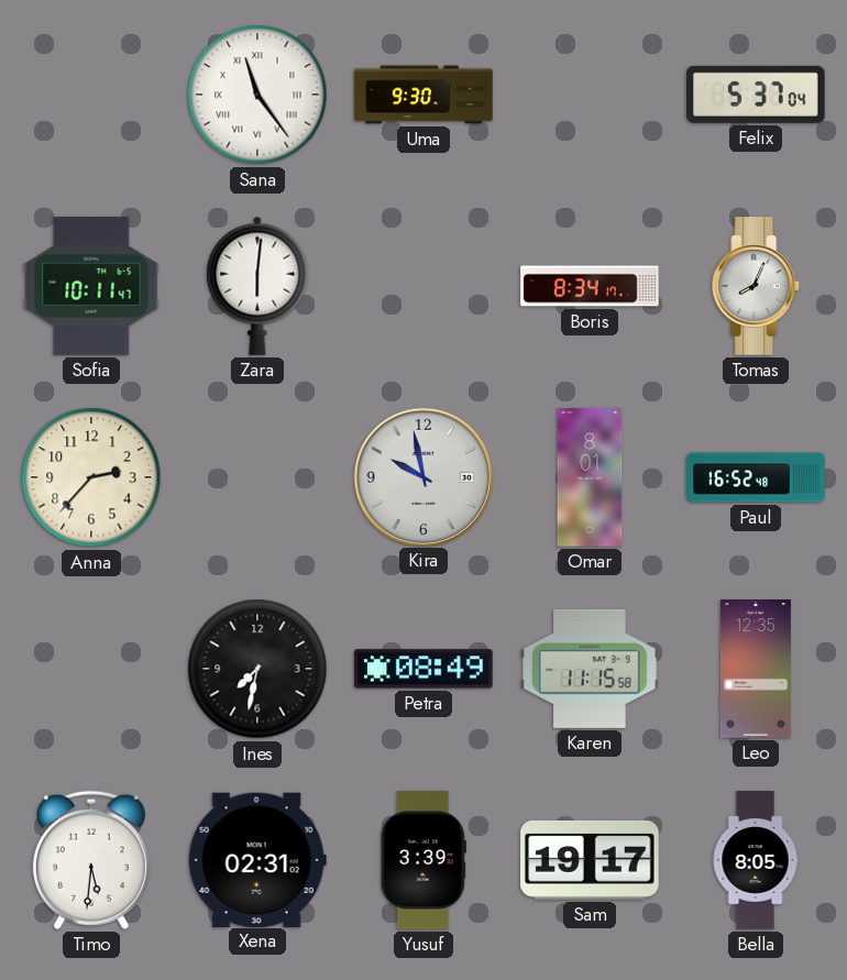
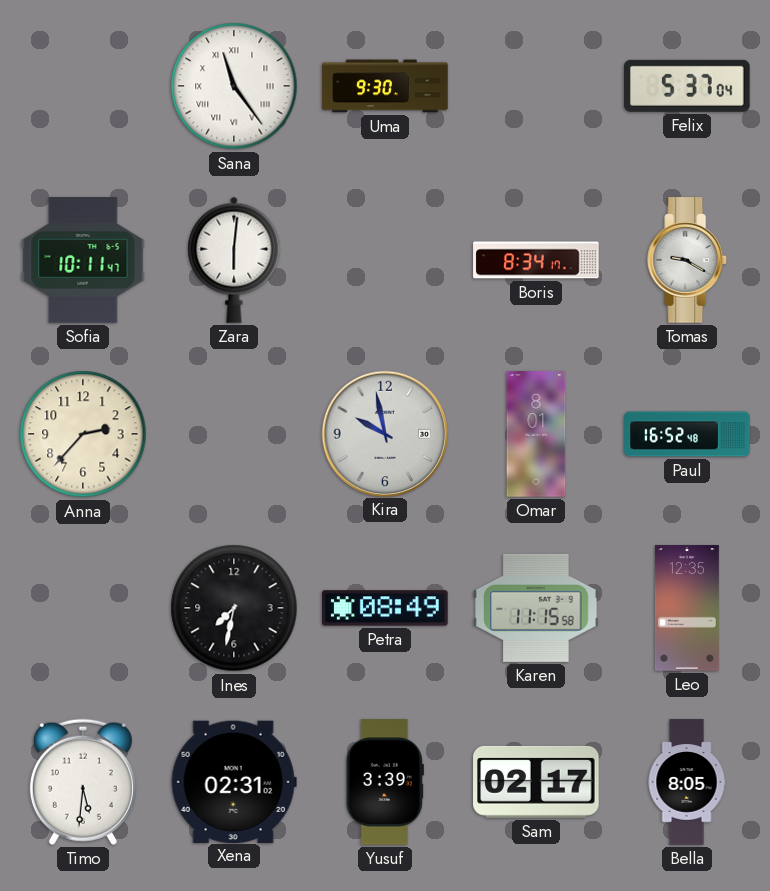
Tomas: 8:04 -> 9:20 (688, 260)
Sam: 19:17 -> 02:17 (536, 782)
